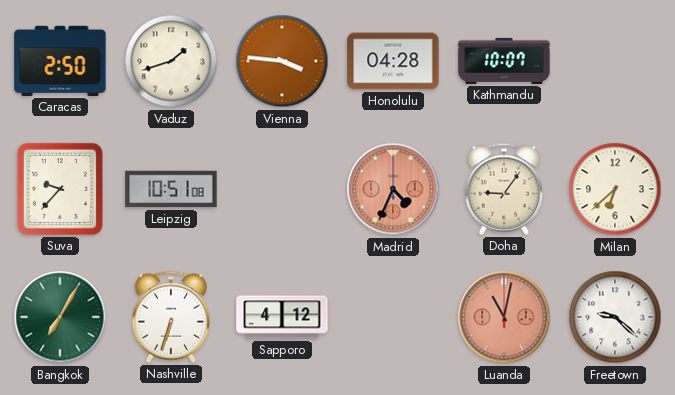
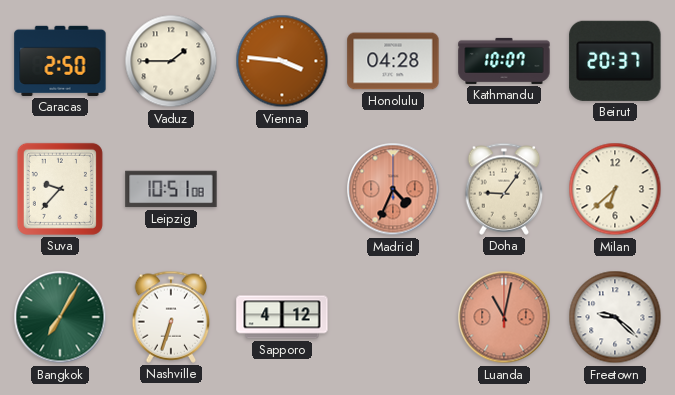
Vaduz: 1:42 -> 1:45 (171, 61)
Beirut: none -> 20:37 (615, 61)
